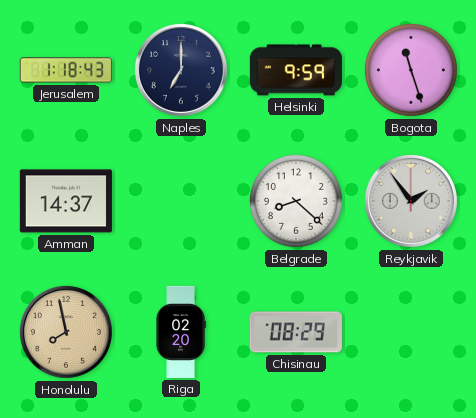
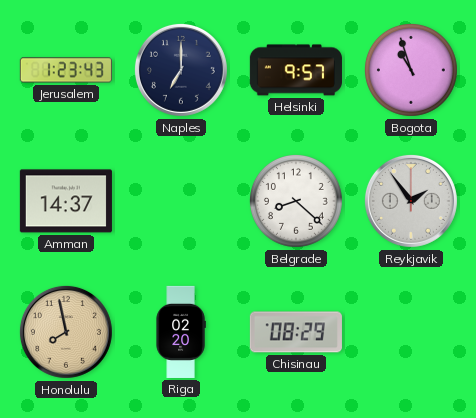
Jerusalem: 1:18 -> 1:23 (66, 70)
Helsinki: 9:59 -> 9:57 (296, 70)
Bogota: 11:27 -> 10:57 (411, 70)
